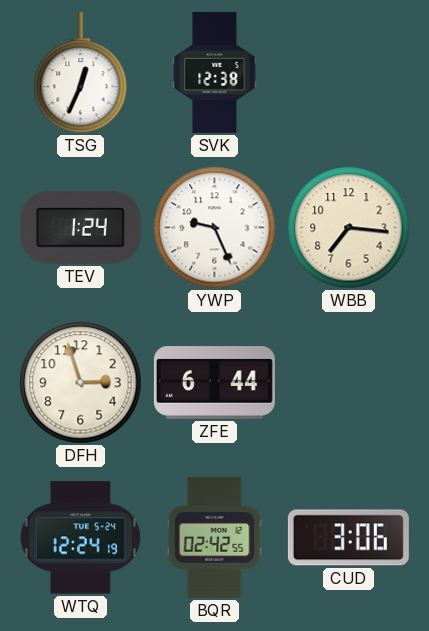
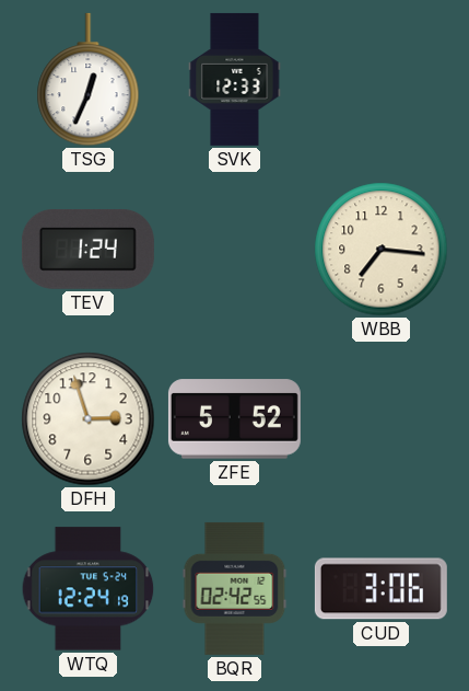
SVK: 12:38 -> 12:33 (235, 79)
YWP: 9:26 -> none (215, 228)
ZFE: 6:44 -> 5:52 (234, 419)
